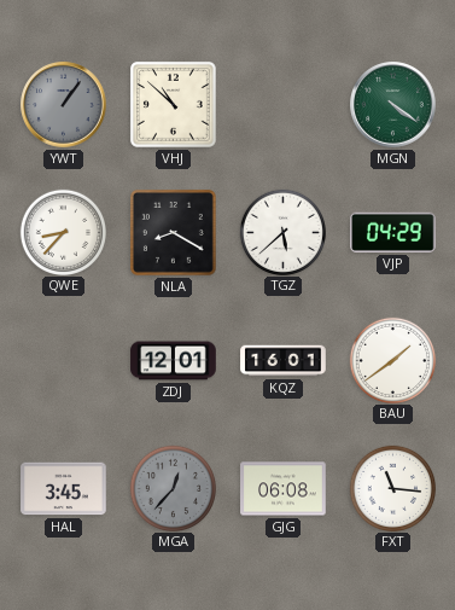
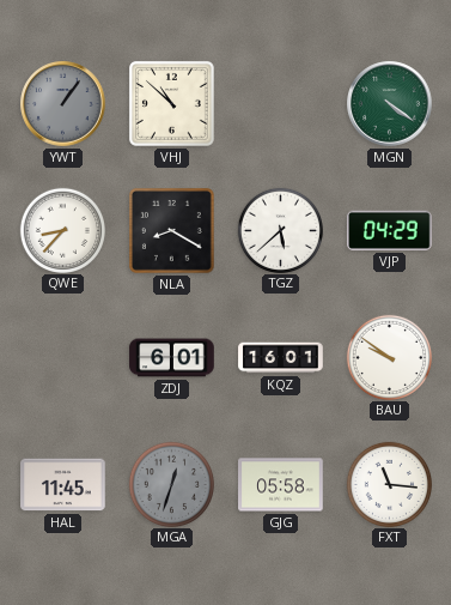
ZDJ: 12:01 -> 6:01 (172, 358)
BAU: 1:39 -> 9:51 (389, 357)
HAL: 3:45 -> 11:45 (63, 485)
MGA: 12:37 -> 12:33 (171, 484)
GJG: 06:08 -> 05:58 (281, 485)
